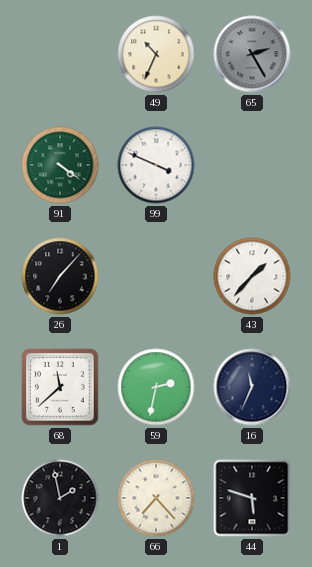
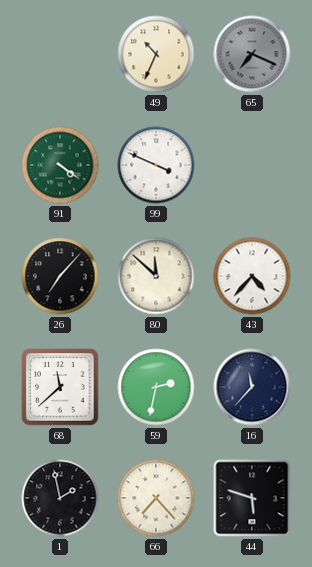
65: 2:25 -> 7:19 (252, 54)
80: none -> 11:52 (156, 276)
43: 1:37 -> 4:37 (252, 276)
16: 11:34 -> 11:37 (252, 387)
